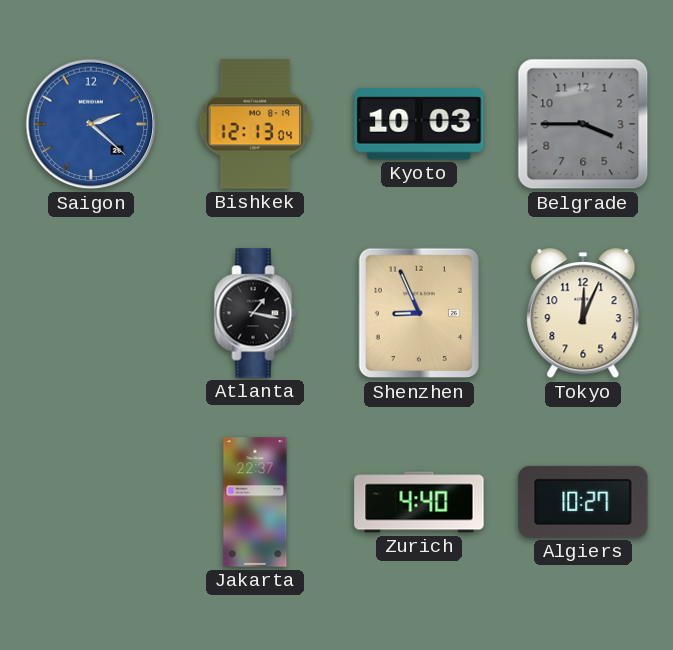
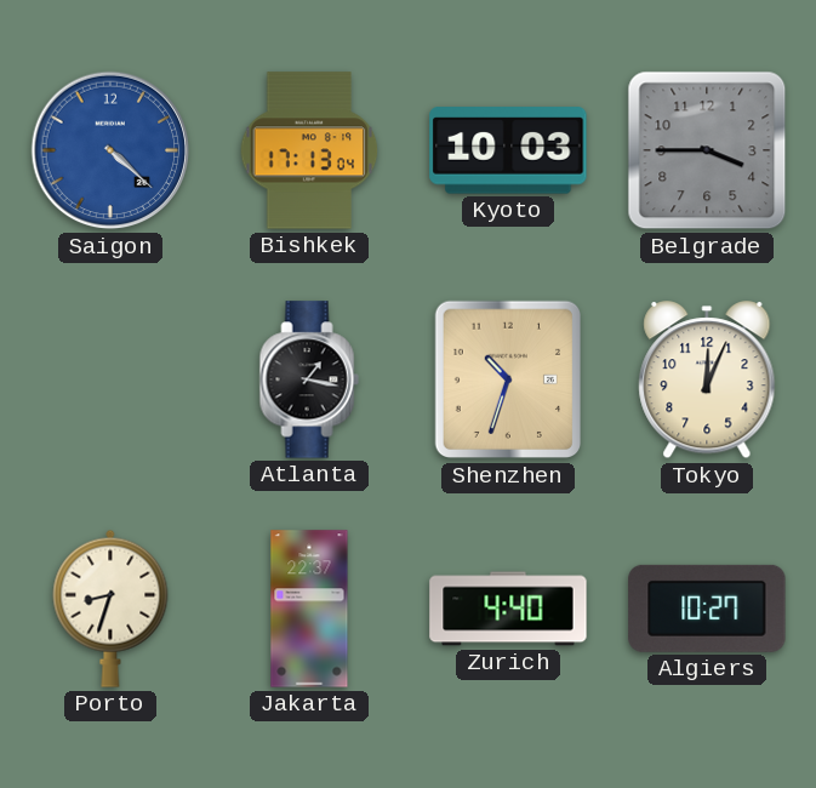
Saigon: 2:22 -> 4:22 (110, 150)
Bishkek: 12:13 -> 17:13 (309, 150)
Shenzhen: 8:56 -> 10:33 (507, 379)
Porto: none -> 8:33 (110, 609)
